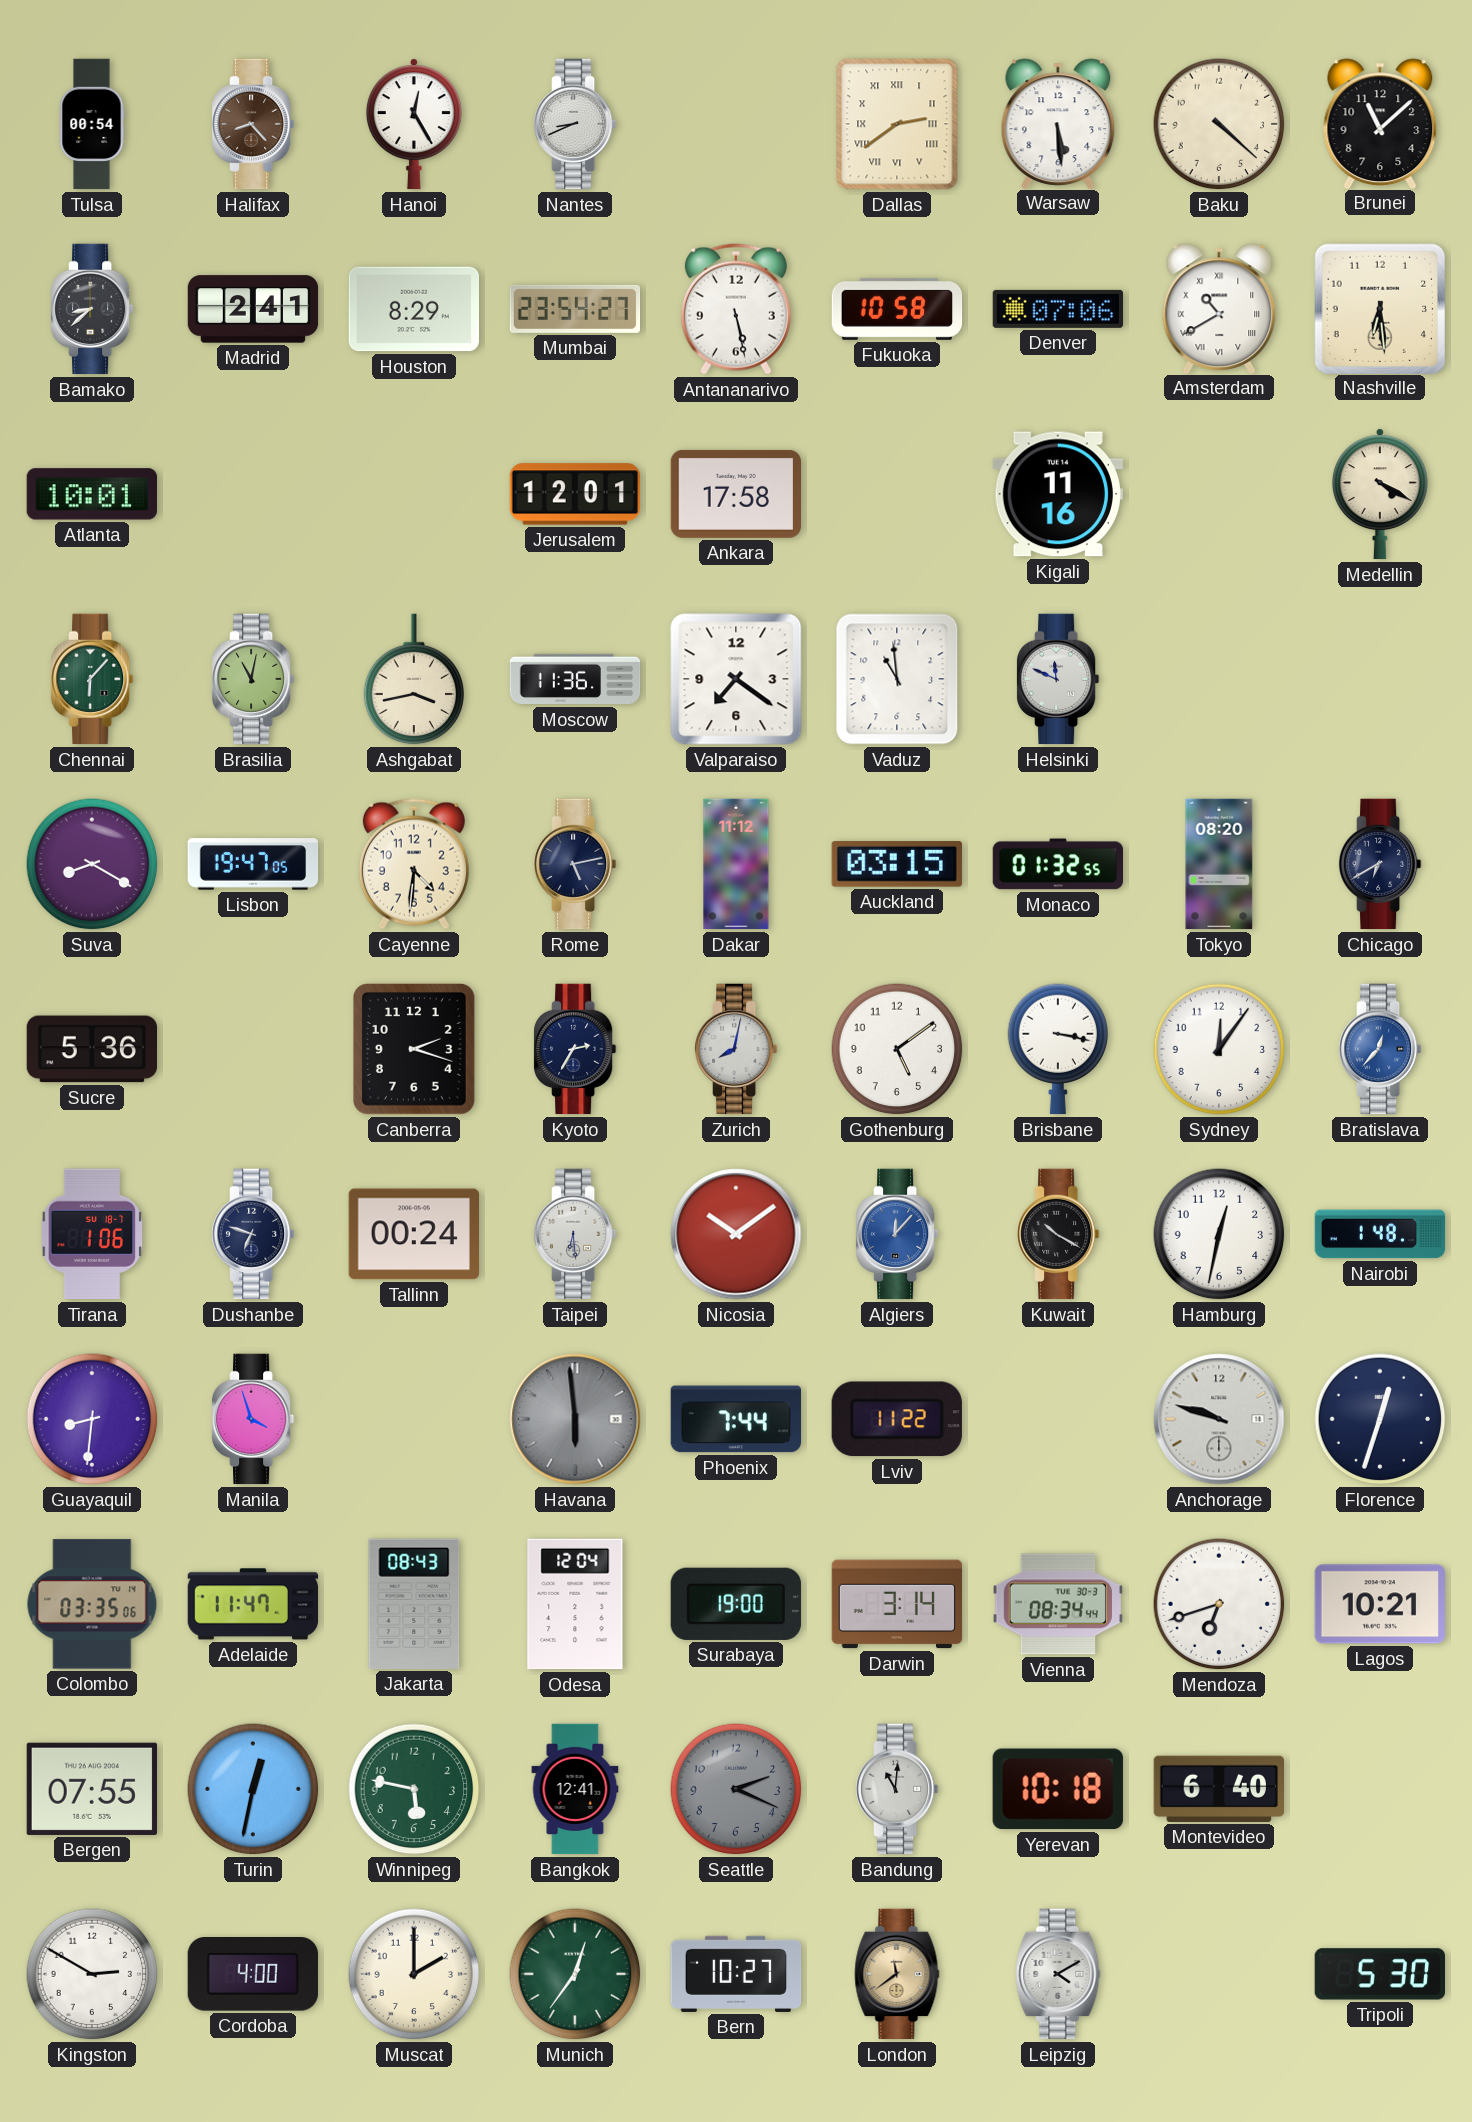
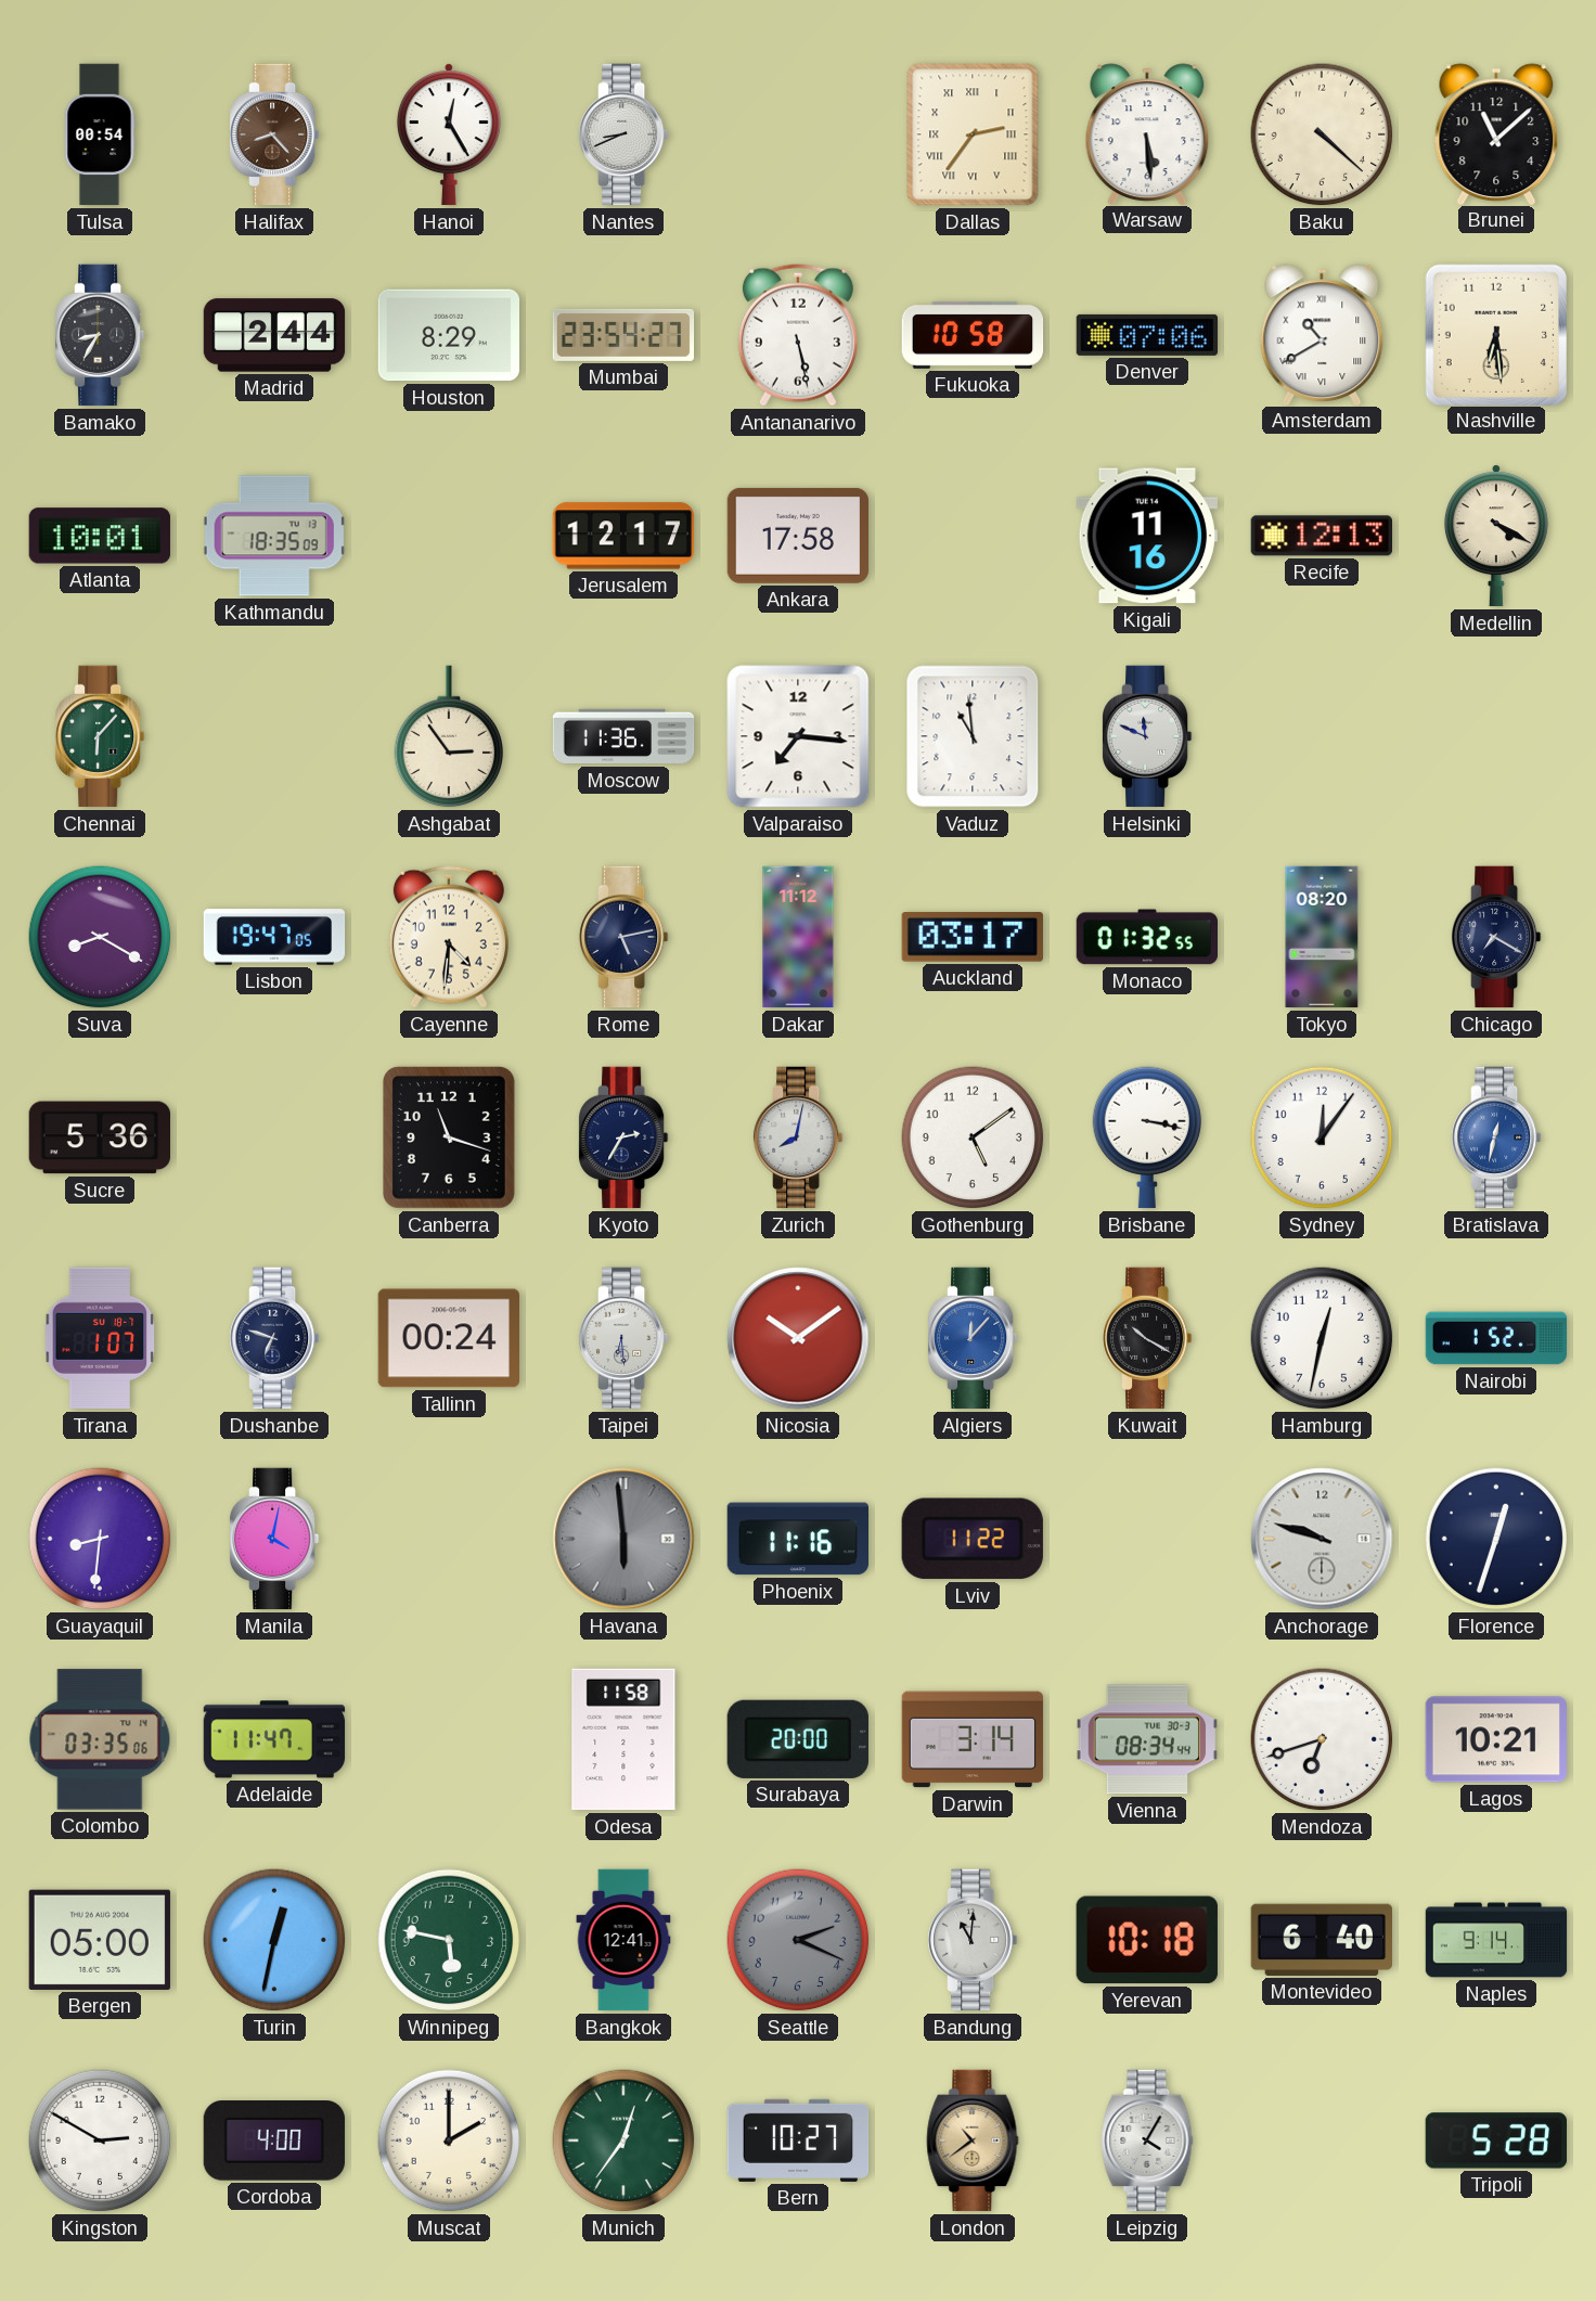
Dallas: 2:39 -> 2:36 (973, 134)
Bamako: 8:38 -> 8:35 (101, 335)
Madrid: 2:41 -> 2:44 (274, 335)
Kathmandu: none -> 18:35 (274, 536)
Jerusalem: 12:01 -> 12:17 (623, 536)
Recife: none -> 12:13 (1321, 536)
Brasilia: 11:02 -> none (254, 679)
Ashgabat: 3:43 -> 2:54 (449, 736)
Valparaiso: 7:21 -> 7:16 (798, 736)
Auckland: 03:15 -> 03:17 (973, 938)
Chicago: 6:40 -> 7:20 (1497, 937)
Canberra: 2:18 -> 11:18 (450, 1139)
Bratislava: 12:37 -> 12:32 (1497, 1137)
Tirana: 1:06 -> 1:07 (100, 1338)
Nairobi: 1:48 -> 1:52 (1496, 1338)
Manila: 3:57 -> 4:02 (275, 1539)
Phoenix: 7:44 -> 11:16 (797, 1539)
Jakarta: 08:43 -> none (414, 1604)
Odesa: 12:04 -> 11:58 (623, 1739)
Surabaya: 19:00 -> 20:00 (798, 1739)
Bergen: 07:55 -> 05:00 (100, 1940)
Naples: none -> 9:14 (1496, 1940)
London: 11:39 -> 10:39 (973, 2141)
Leipzig: 4:10 -> 4:05 (1147, 2141)
Tripoli: 5:30 -> 5:28 (1495, 2141)
